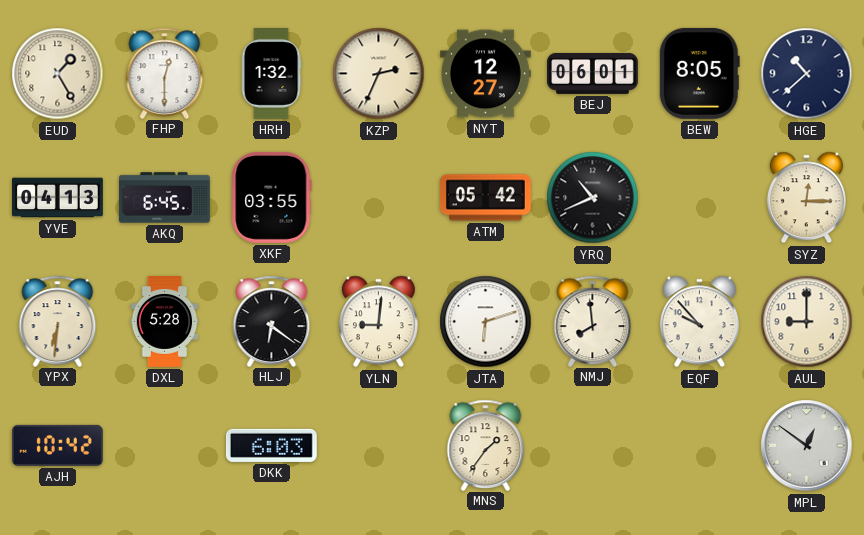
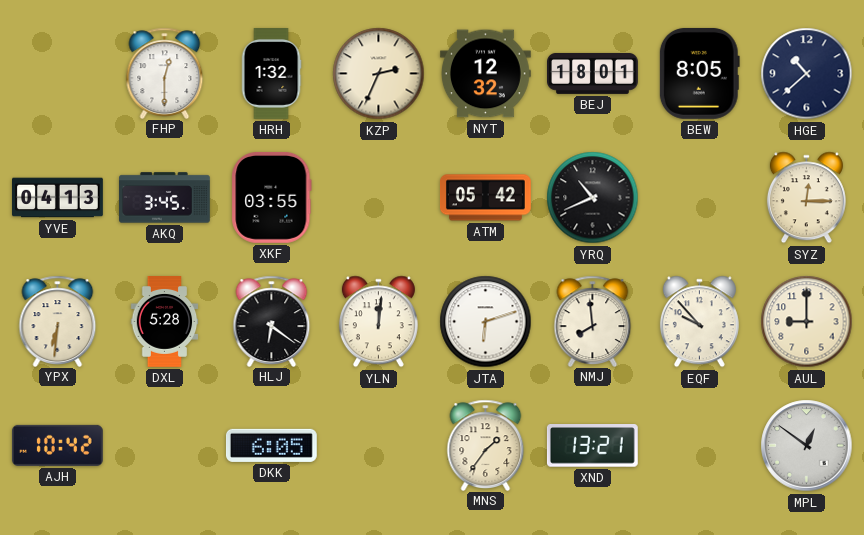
EUD: 1:25 -> none (58, 74)
NYT: 12:27 -> 12:32 (485, 74)
BEJ: 06:01 -> 18:01 (593, 73)
AKQ: 6:45 -> 3:45 (165, 198)
YLN: 9:01 -> 12:01 (378, 322)
DKK: 6:03 -> 6:05 (271, 445)
XND: none -> 13:21 (592, 446)
